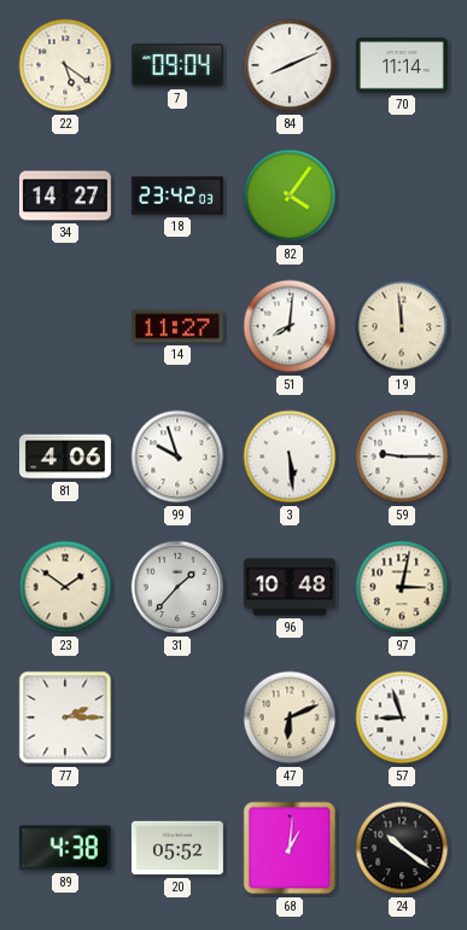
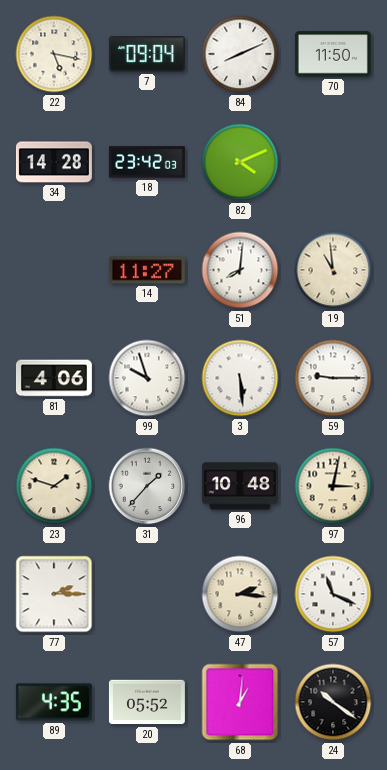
22: 5:21 -> 5:17 (54, 54)
70: 11:14 -> 11:50 (333, 54)
34: 14:27 -> 14:28 (54, 162)
82: 4:06 -> 4:11 (240, 162)
19: 11:59 -> 10:59 (333, 270)
23: 1:51 -> 1:48 (54, 486)
47: 6:11 -> 2:16 (240, 594)
57: 8:57 -> 11:19 (333, 594)
89: 4:38 -> 4:35 (54, 702)
